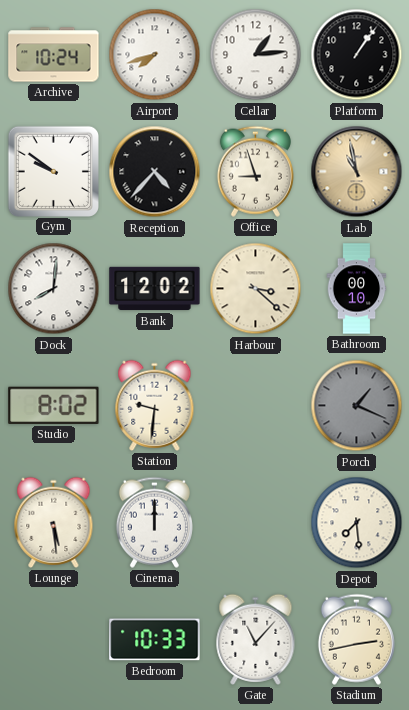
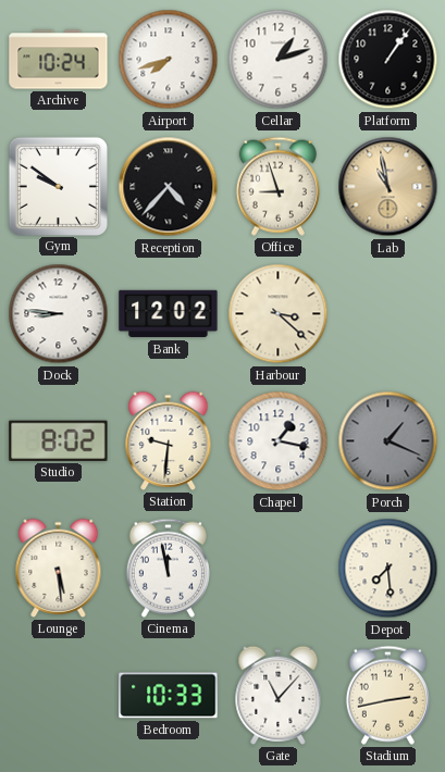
Cellar: 1:14 -> 1:12 (279, 60)
Dock: 8:01 -> 8:46 (59, 314)
Bathroom: 00:10 -> none (357, 289)
Chapel: none -> 1:17 (279, 441)
Cinema: 12:00 -> 11:58 (168, 568)
